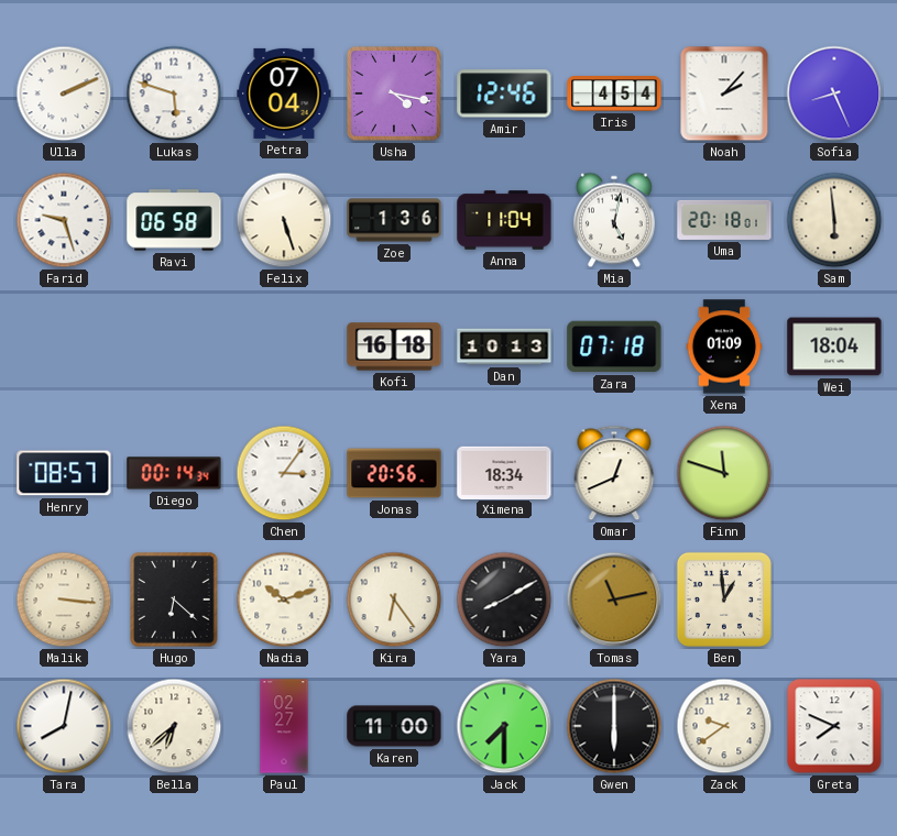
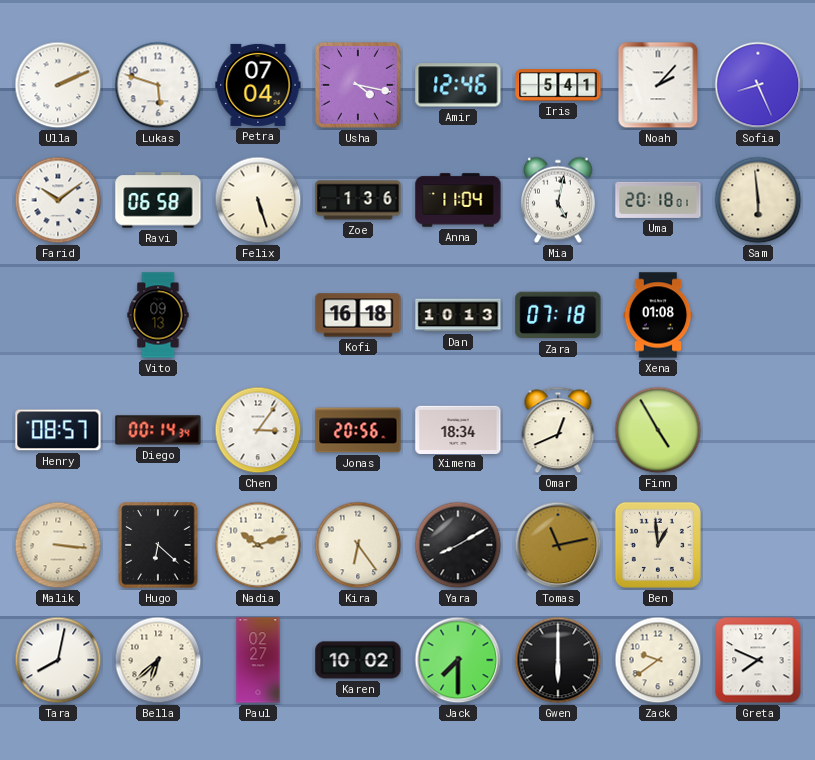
Iris: 4:54 -> 5:41 (558, 86)
Farid: 9:27 -> 10:09 (58, 200)
Vito: none -> 09:13 (158, 315)
Xena: 01:09 -> 01:08 (658, 315)
Wei: 18:04 -> none (834, 346)
Finn: 11:48 -> 4:55 (658, 430)
Karen: 11:00 -> 10:02 (358, 660)
